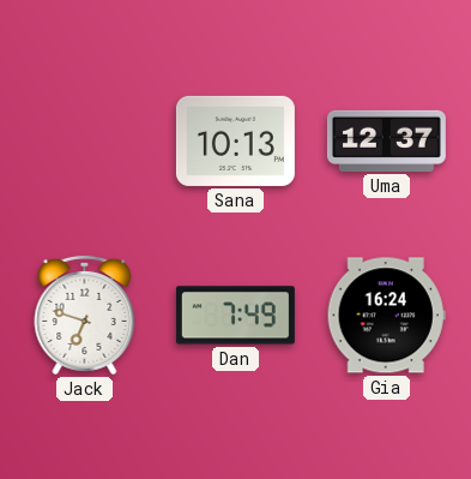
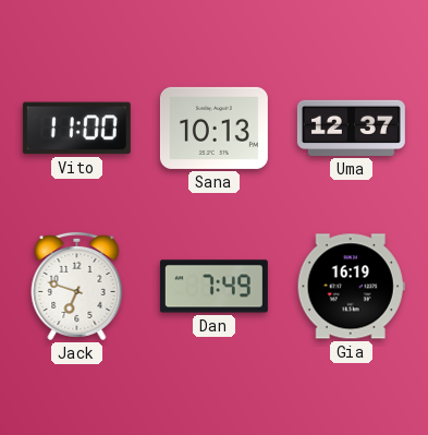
Vito: none -> 11:00 (76, 129)
Gia: 16:24 -> 16:19 (351, 287)
